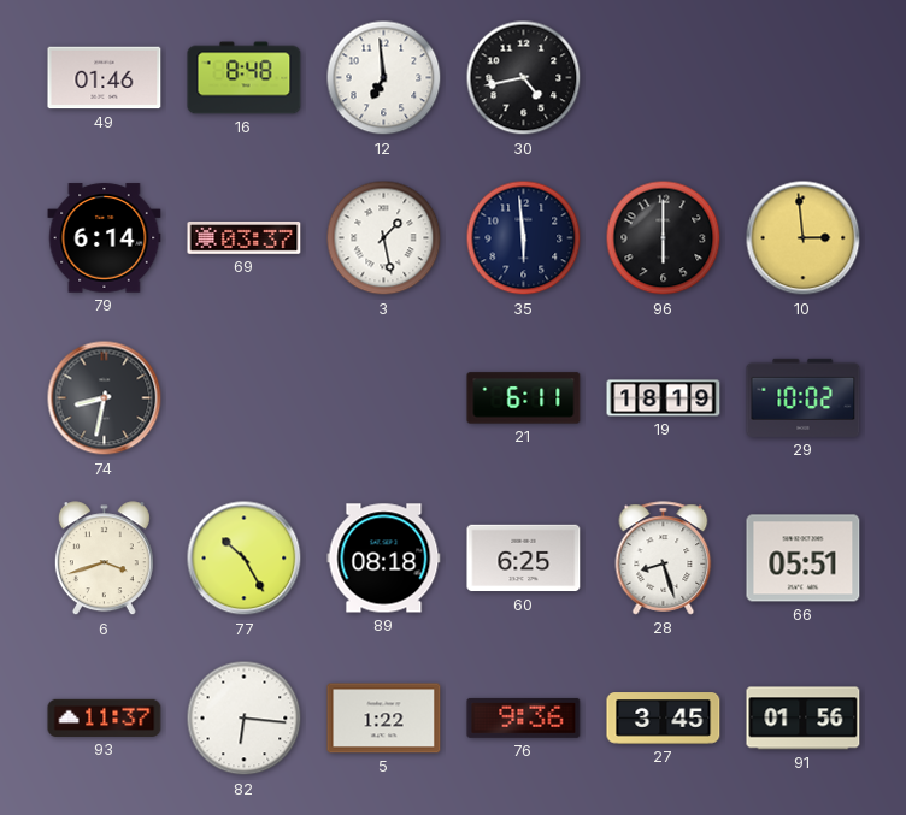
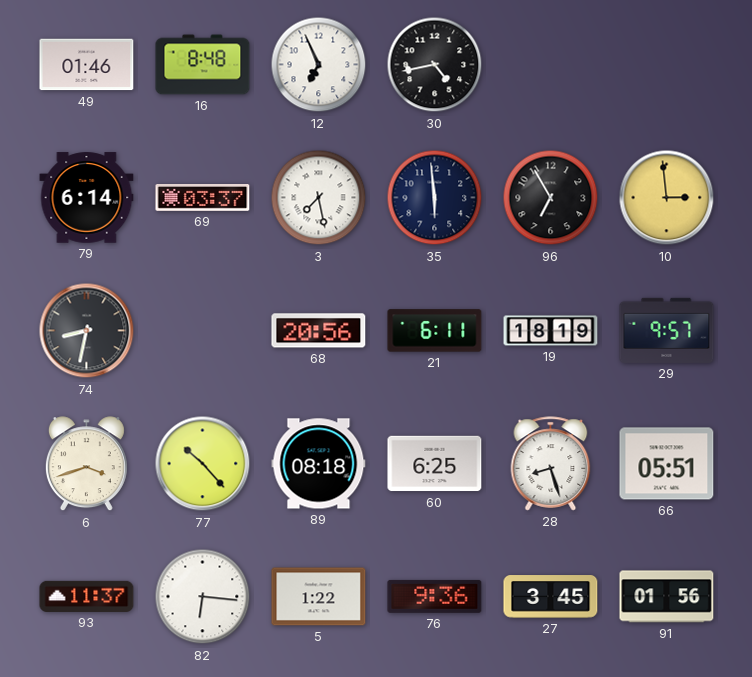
12: 6:59 -> 6:56 (319, 65)
3: 1:28 -> 7:28 (319, 198)
96: 6:00 -> 6:55 (551, 198)
68: none -> 20:56 (319, 331)
29: 10:02 -> 9:57 (667, 330)
77: 10:25 -> 10:23 (203, 464)
